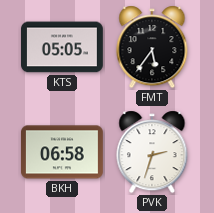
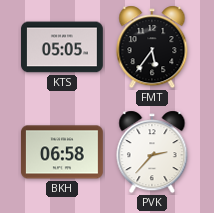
PVK: 2:33 -> 2:37 (152, 152)
